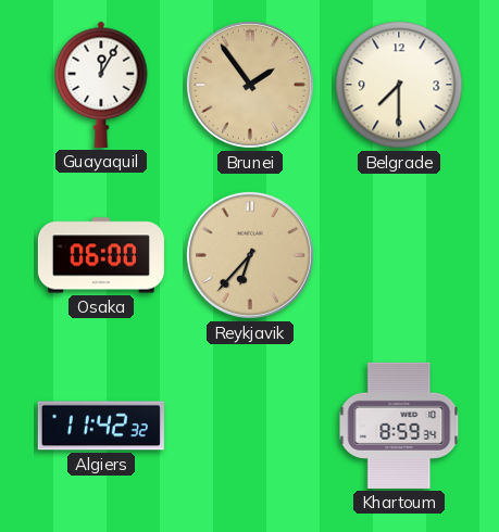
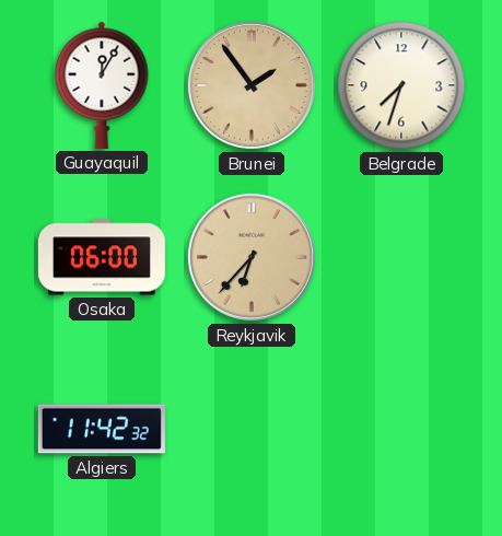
Belgrade: 7:30 -> 7:33 (401, 85)
Khartoum: 8:59 -> none (399, 426)
